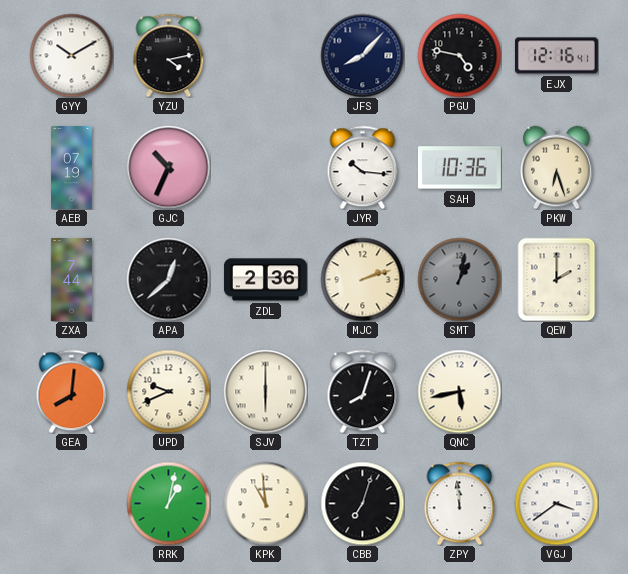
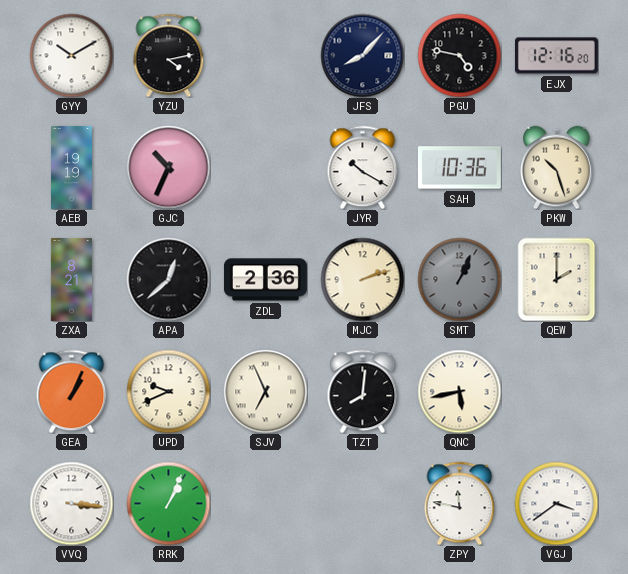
EJX: 12:16:41 -> 12:16:20 (556, 56)
AEB: 07:19 -> 19:19 (72, 167)
JYR: 10:16 -> 10:20 (363, 167)
PKW: 6:27 -> 10:27 (557, 167)
ZXA: 7:44 -> 8:21 (71, 279)
SMT: 1:02 -> 1:04 (459, 279)
GEA: 8:01 -> 1:04 (72, 391)
SJV: 6:00 -> 6:56 (265, 391)
TZT: 8:03 -> 8:01 (363, 391)
VVQ: none -> 3:16 (71, 503)
RRK: 1:02 -> 1:04 (168, 503)
KPK: 10:59 -> none (265, 503)
CBB: 7:03 -> none (362, 503)
ZPY: 11:59 -> 11:47 (460, 503)
